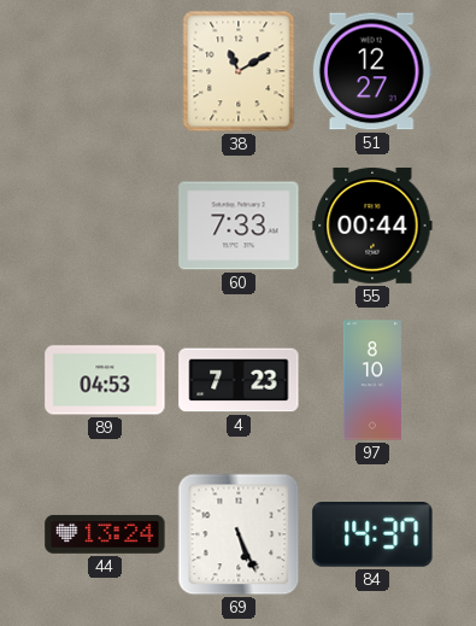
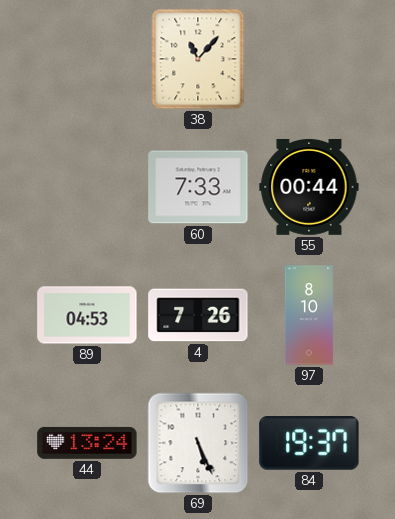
38: 11:10 -> 11:07 (198, 59)
51: 12:27 -> none (372, 71)
4: 7:23 -> 7:26 (198, 315)
84: 14:37 -> 19:37 (309, 444)
